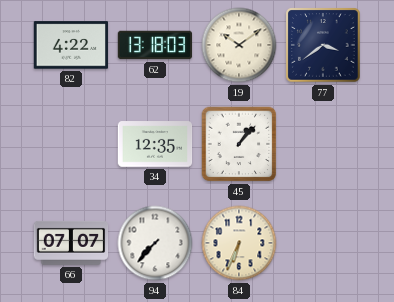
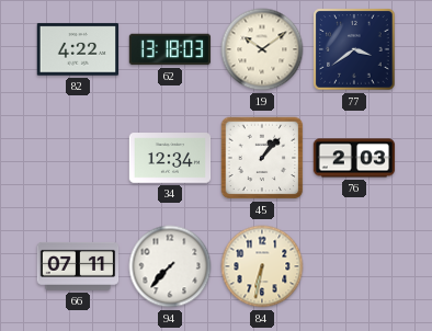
34: 12:35 -> 12:34 (170, 158)
76: none -> 2:03 (354, 158)
66: 07:07 -> 07:11 (78, 266)
84: 6:34 -> 6:32 (262, 266)
